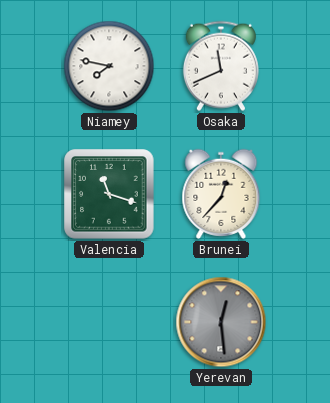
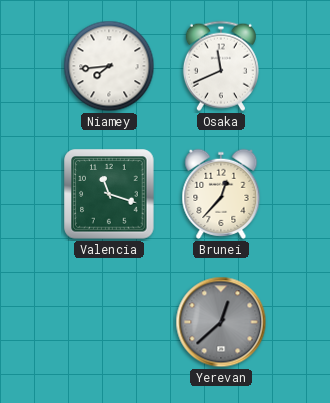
Niamey: 7:47 -> 7:44 (109, 66)
Yerevan: 12:29 -> 12:38 (221, 322)
